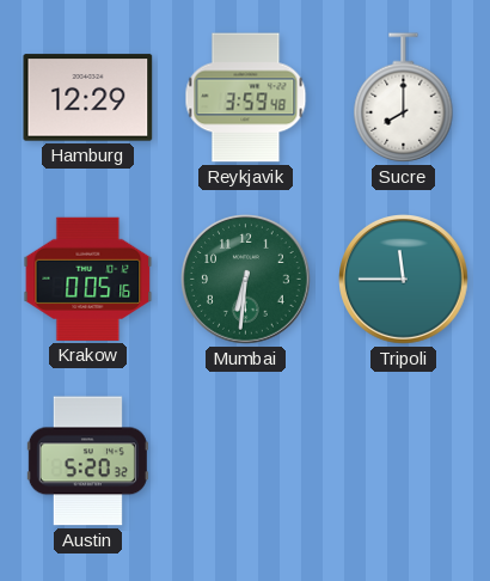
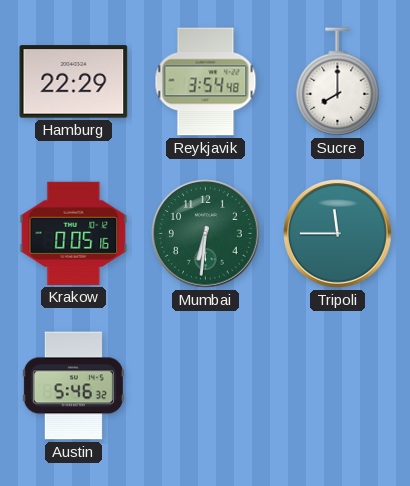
Hamburg: 12:29 -> 22:29 (74, 82)
Reykjavik: 3:59 -> 3:54 (206, 82)
Austin: 5:20 -> 5:46 (73, 386)
